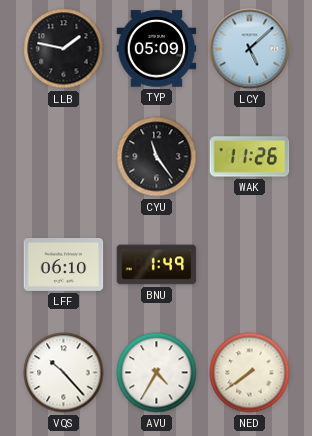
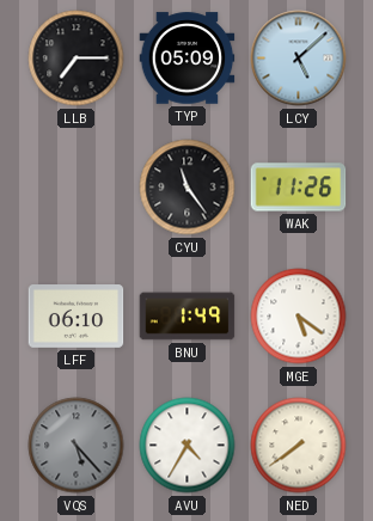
LLB: 1:47 -> 7:15 (77, 59)
MGE: none -> 5:21 (299, 317)
VQS: 10:23 -> 5:23 (77, 446)
VQS dial: white -> grey (77, 446)
